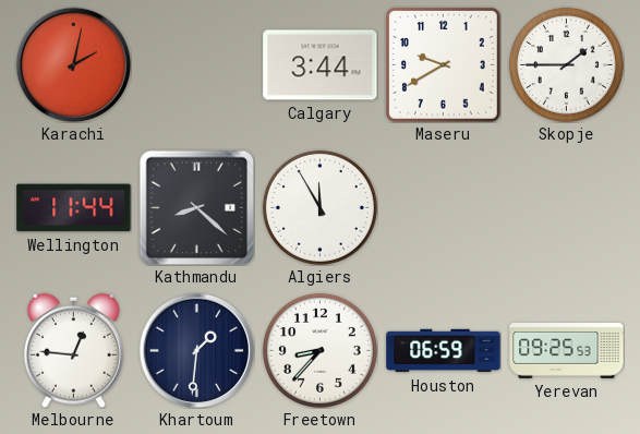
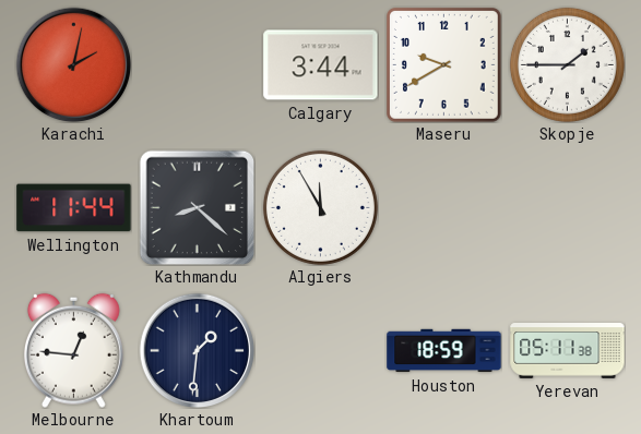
Freetown: 8:37 -> none (319, 350)
Houston: 06:59 -> 18:59 (444, 351)
Yerevan: 09:25 -> 05:11 (568, 351)
